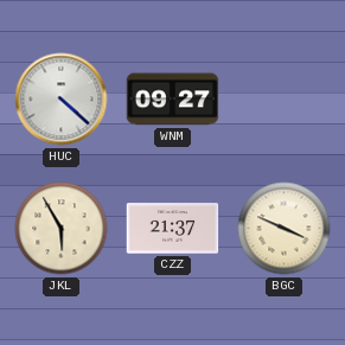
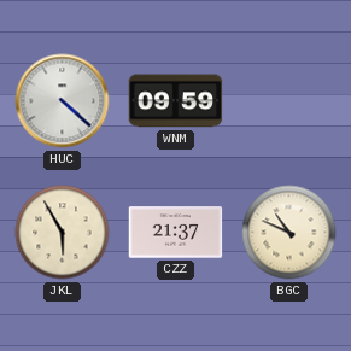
WNM: 09:27 -> 09:59 (176, 101)
BGC: 3:49 -> 10:49 (289, 233)
